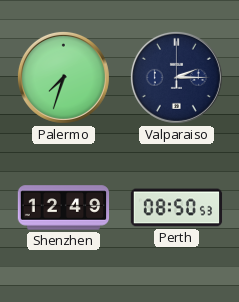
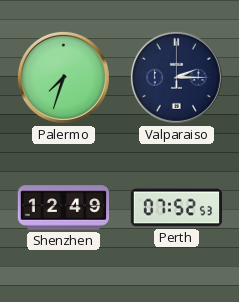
Perth: 08:50 -> 07:52 (177, 208)
